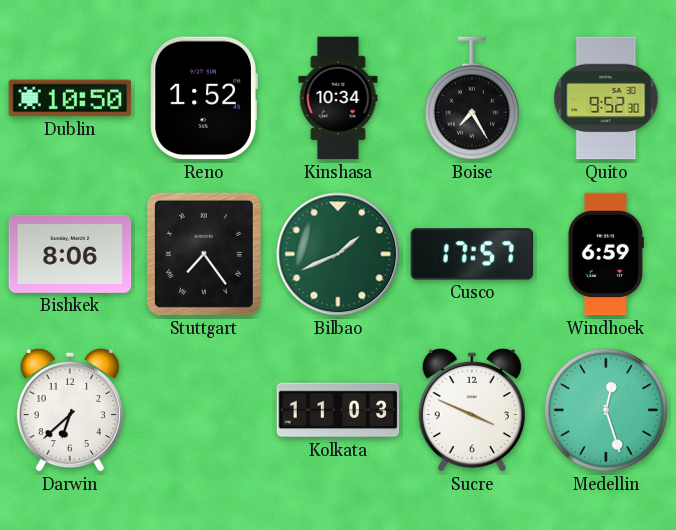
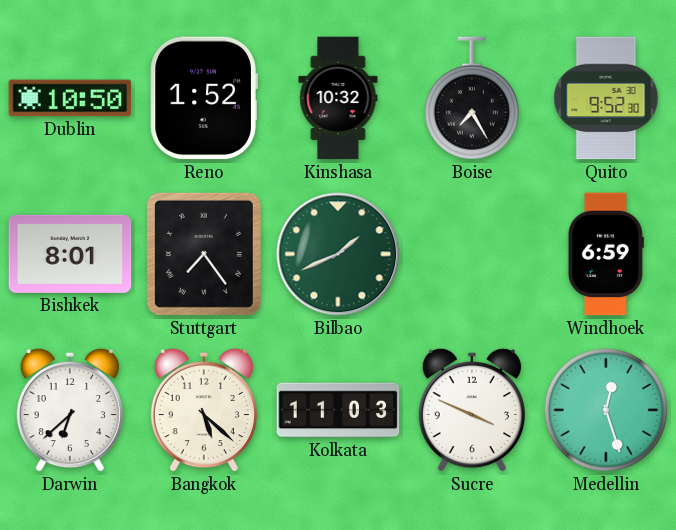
Kinshasa: 10:34 -> 10:32 (338, 98)
Bishkek: 8:06 -> 8:01 (70, 254)
Cusco: 17:57 -> none (472, 254)
Bangkok: none -> 5:22 (204, 410)
